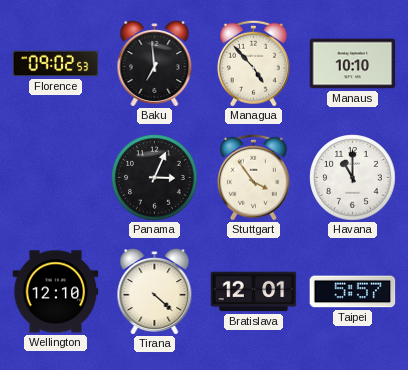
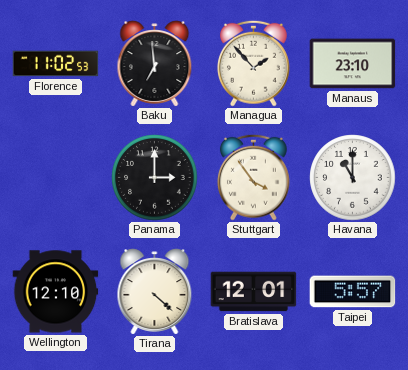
Florence: 09:02 -> 11:02 (56, 64)
Managua: 4:53 -> 1:53 (253, 63)
Manaus: 10:10 -> 23:10 (353, 64)
Panama: 3:04 -> 3:00 (155, 178)
